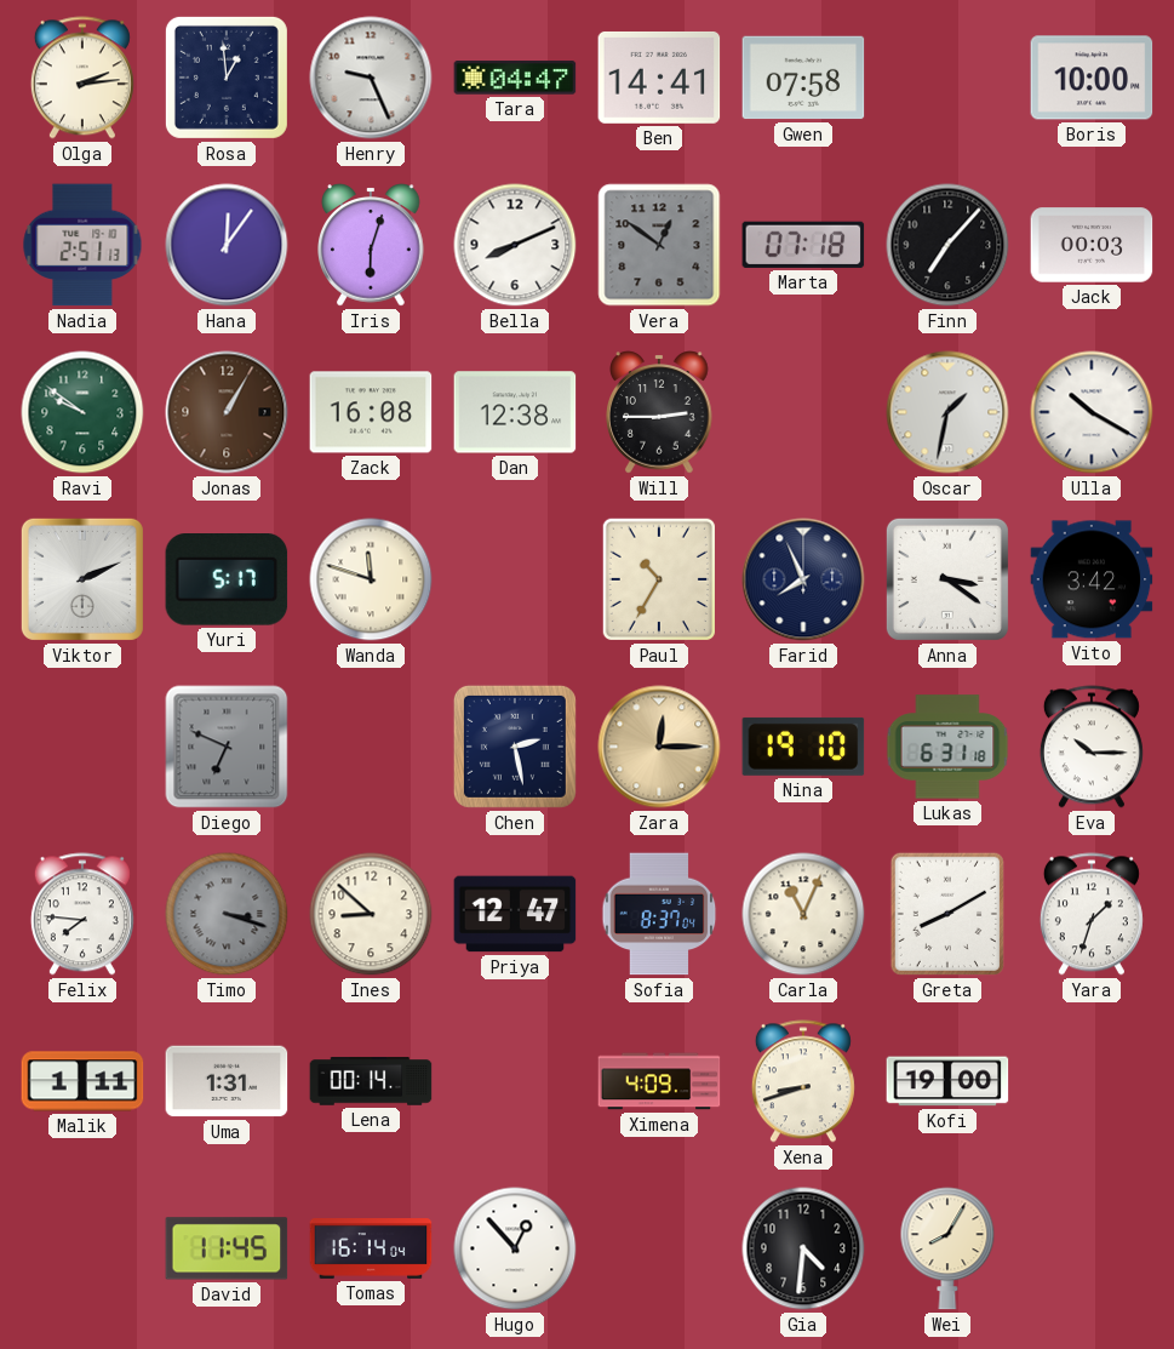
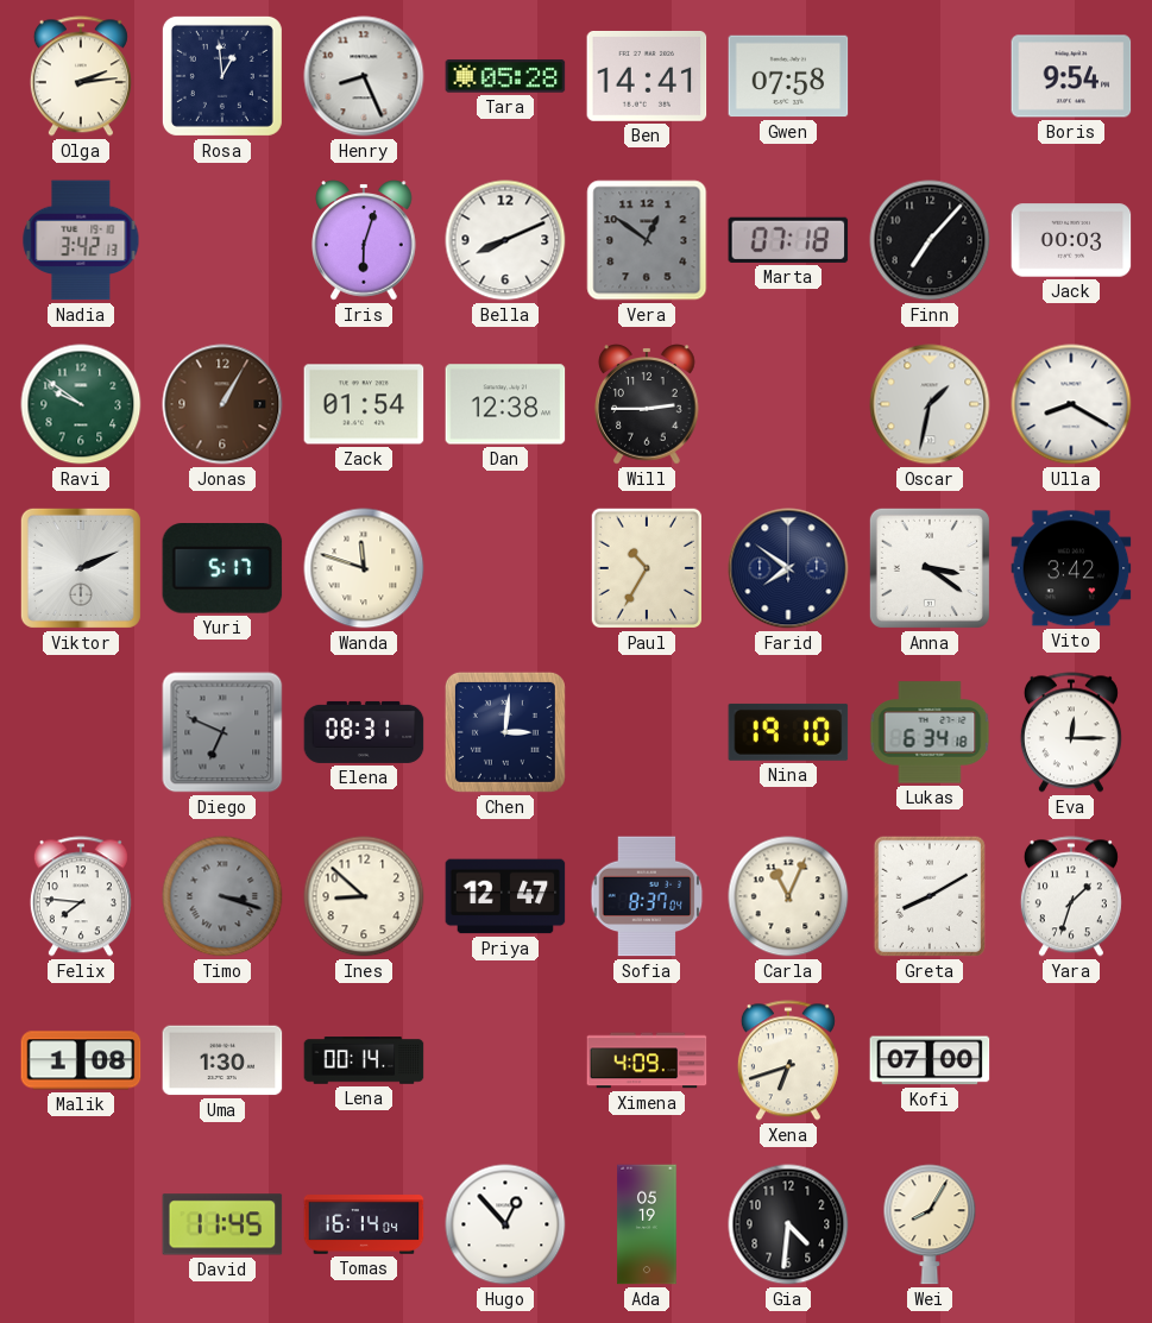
Henry: 9:26 -> 8:26 (364, 76)
Tara: 04:47 -> 05:28 (505, 76)
Boris: 10:00 -> 9:54 (1071, 76)
Nadia: 2:51 -> 3:42 (81, 240)
Hana: 12:06 -> none (227, 245)
Zack: 16:08 -> 01:54 (364, 404)
Ulla: 10:20 -> 8:20 (1071, 404)
Farid: 7:56 -> 7:51 (788, 568)
Elena: none -> 08:31 (364, 732)
Chen: 2:28 -> 3:01 (505, 732)
Zara: 12:15 -> none (659, 747)
Lukas: 6:31 -> 6:34 (930, 732)
Eva: 10:15 -> 12:15 (1071, 732)
Malik: 1:11 -> 1:08 (81, 1060)
Uma: 1:31 -> 1:30 (222, 1060)
Xena: 8:42 -> 6:42 (788, 1060)
Kofi: 19:00 -> 07:00 (930, 1060)
Ada: none -> 05:19 (647, 1224)
